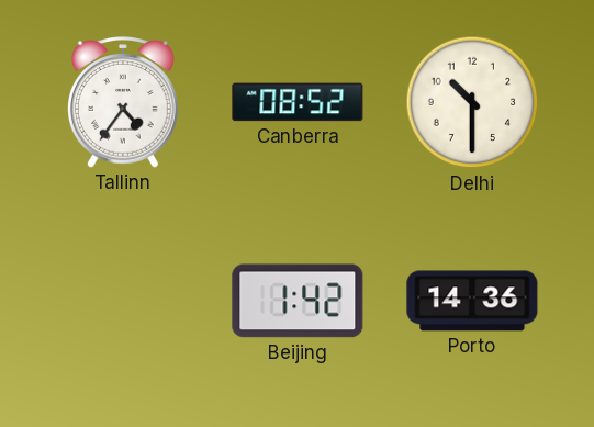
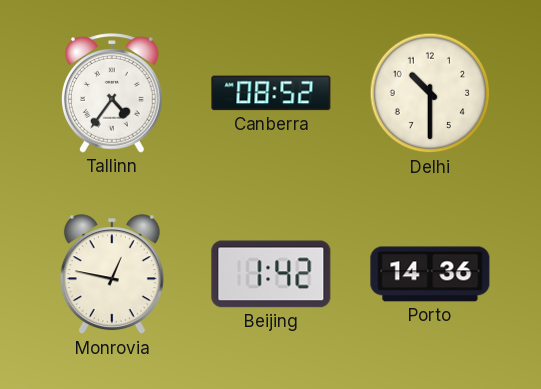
Monrovia: none -> 12:47 (112, 275)
